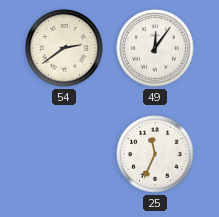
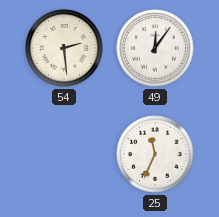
54: 2:39 -> 2:29 (64, 48)
